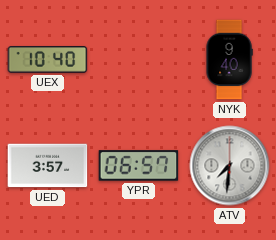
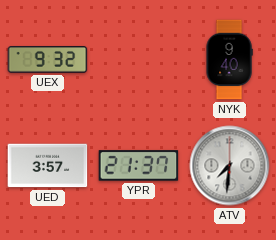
UEX: 10:40 -> 9:32 (48, 60)
YPR: 06:57 -> 21:37 (139, 166)
